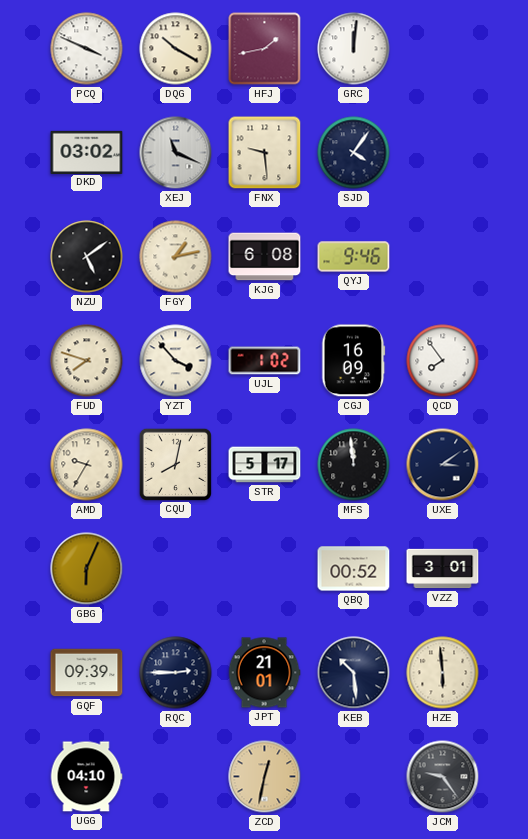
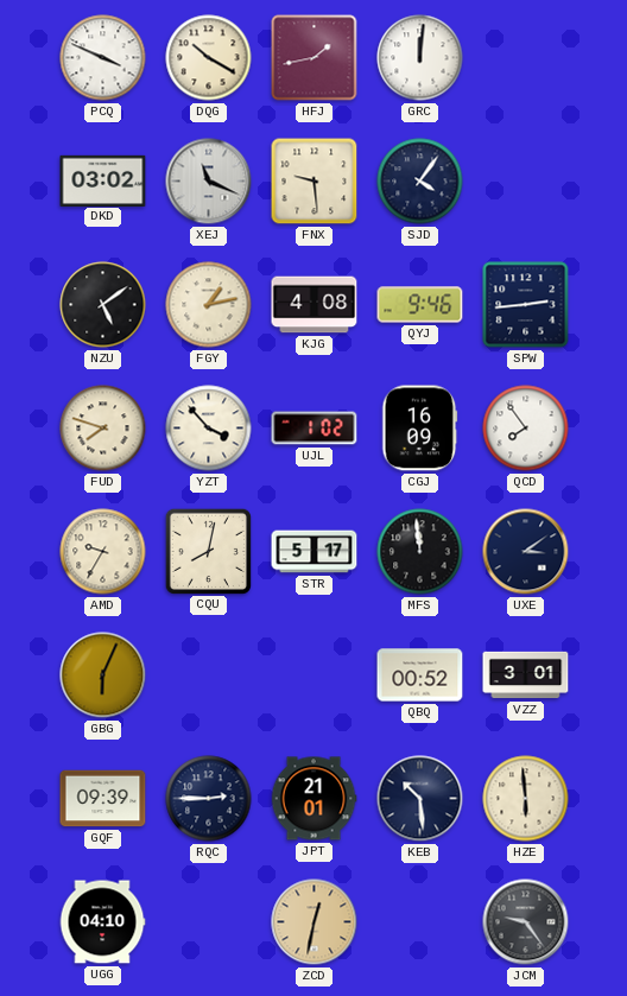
KJG: 6:08 -> 4:08 (315, 305)
SPW: none -> 2:44 (526, 305)
